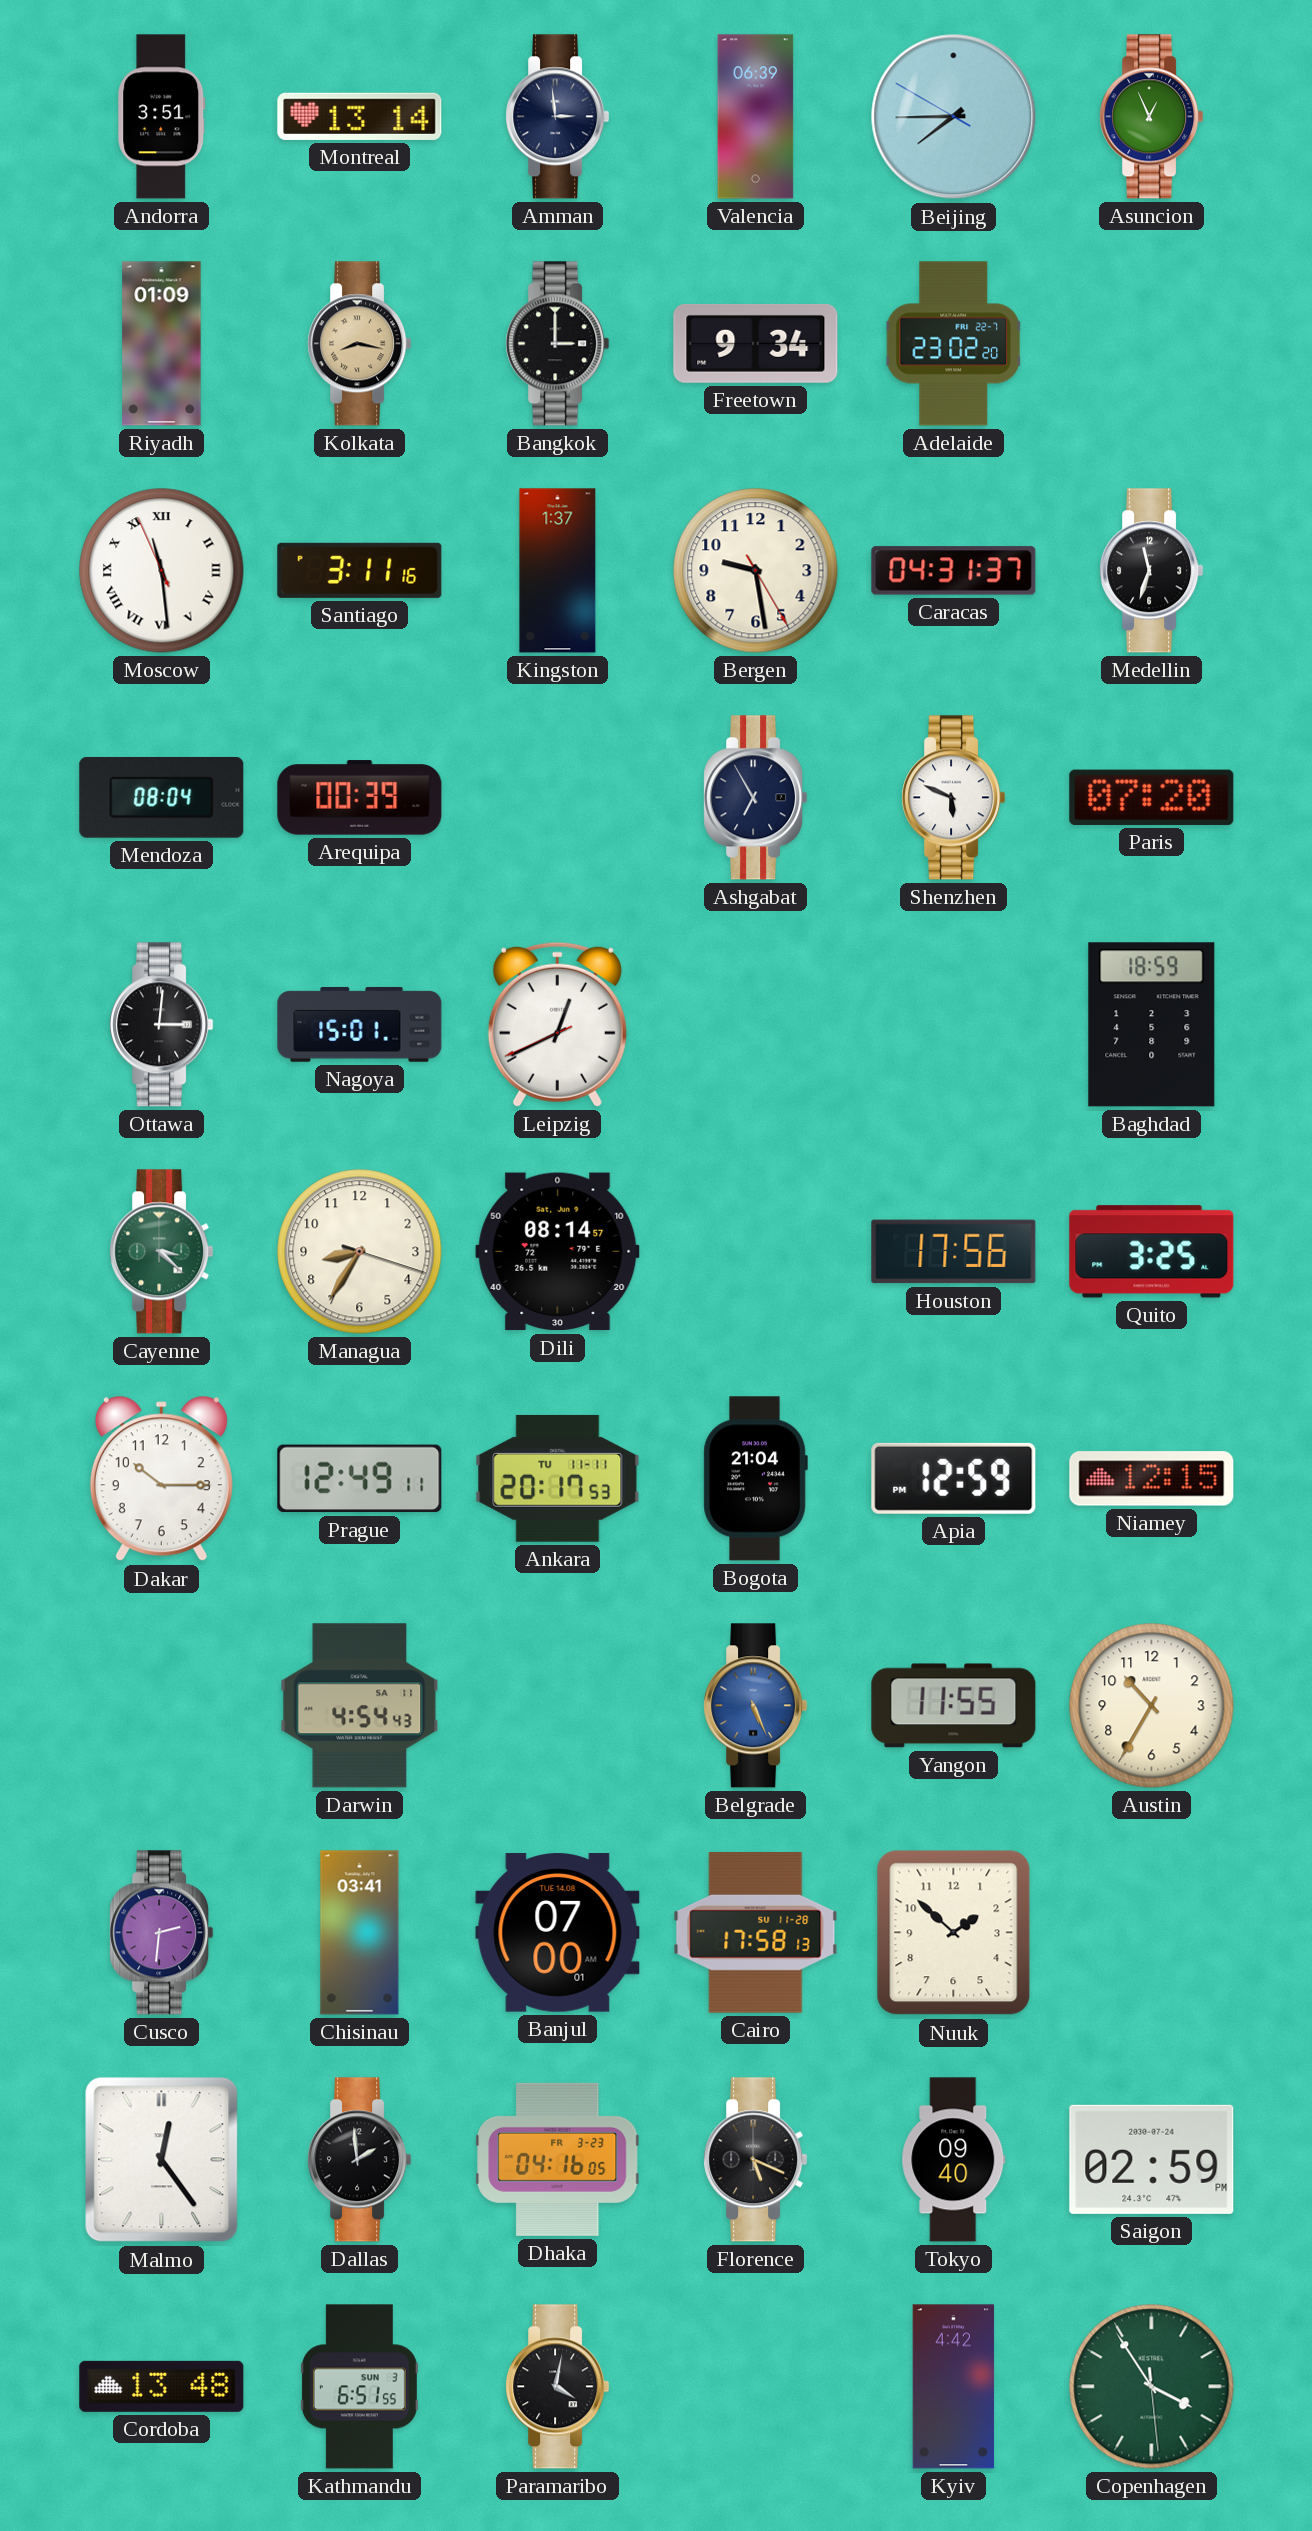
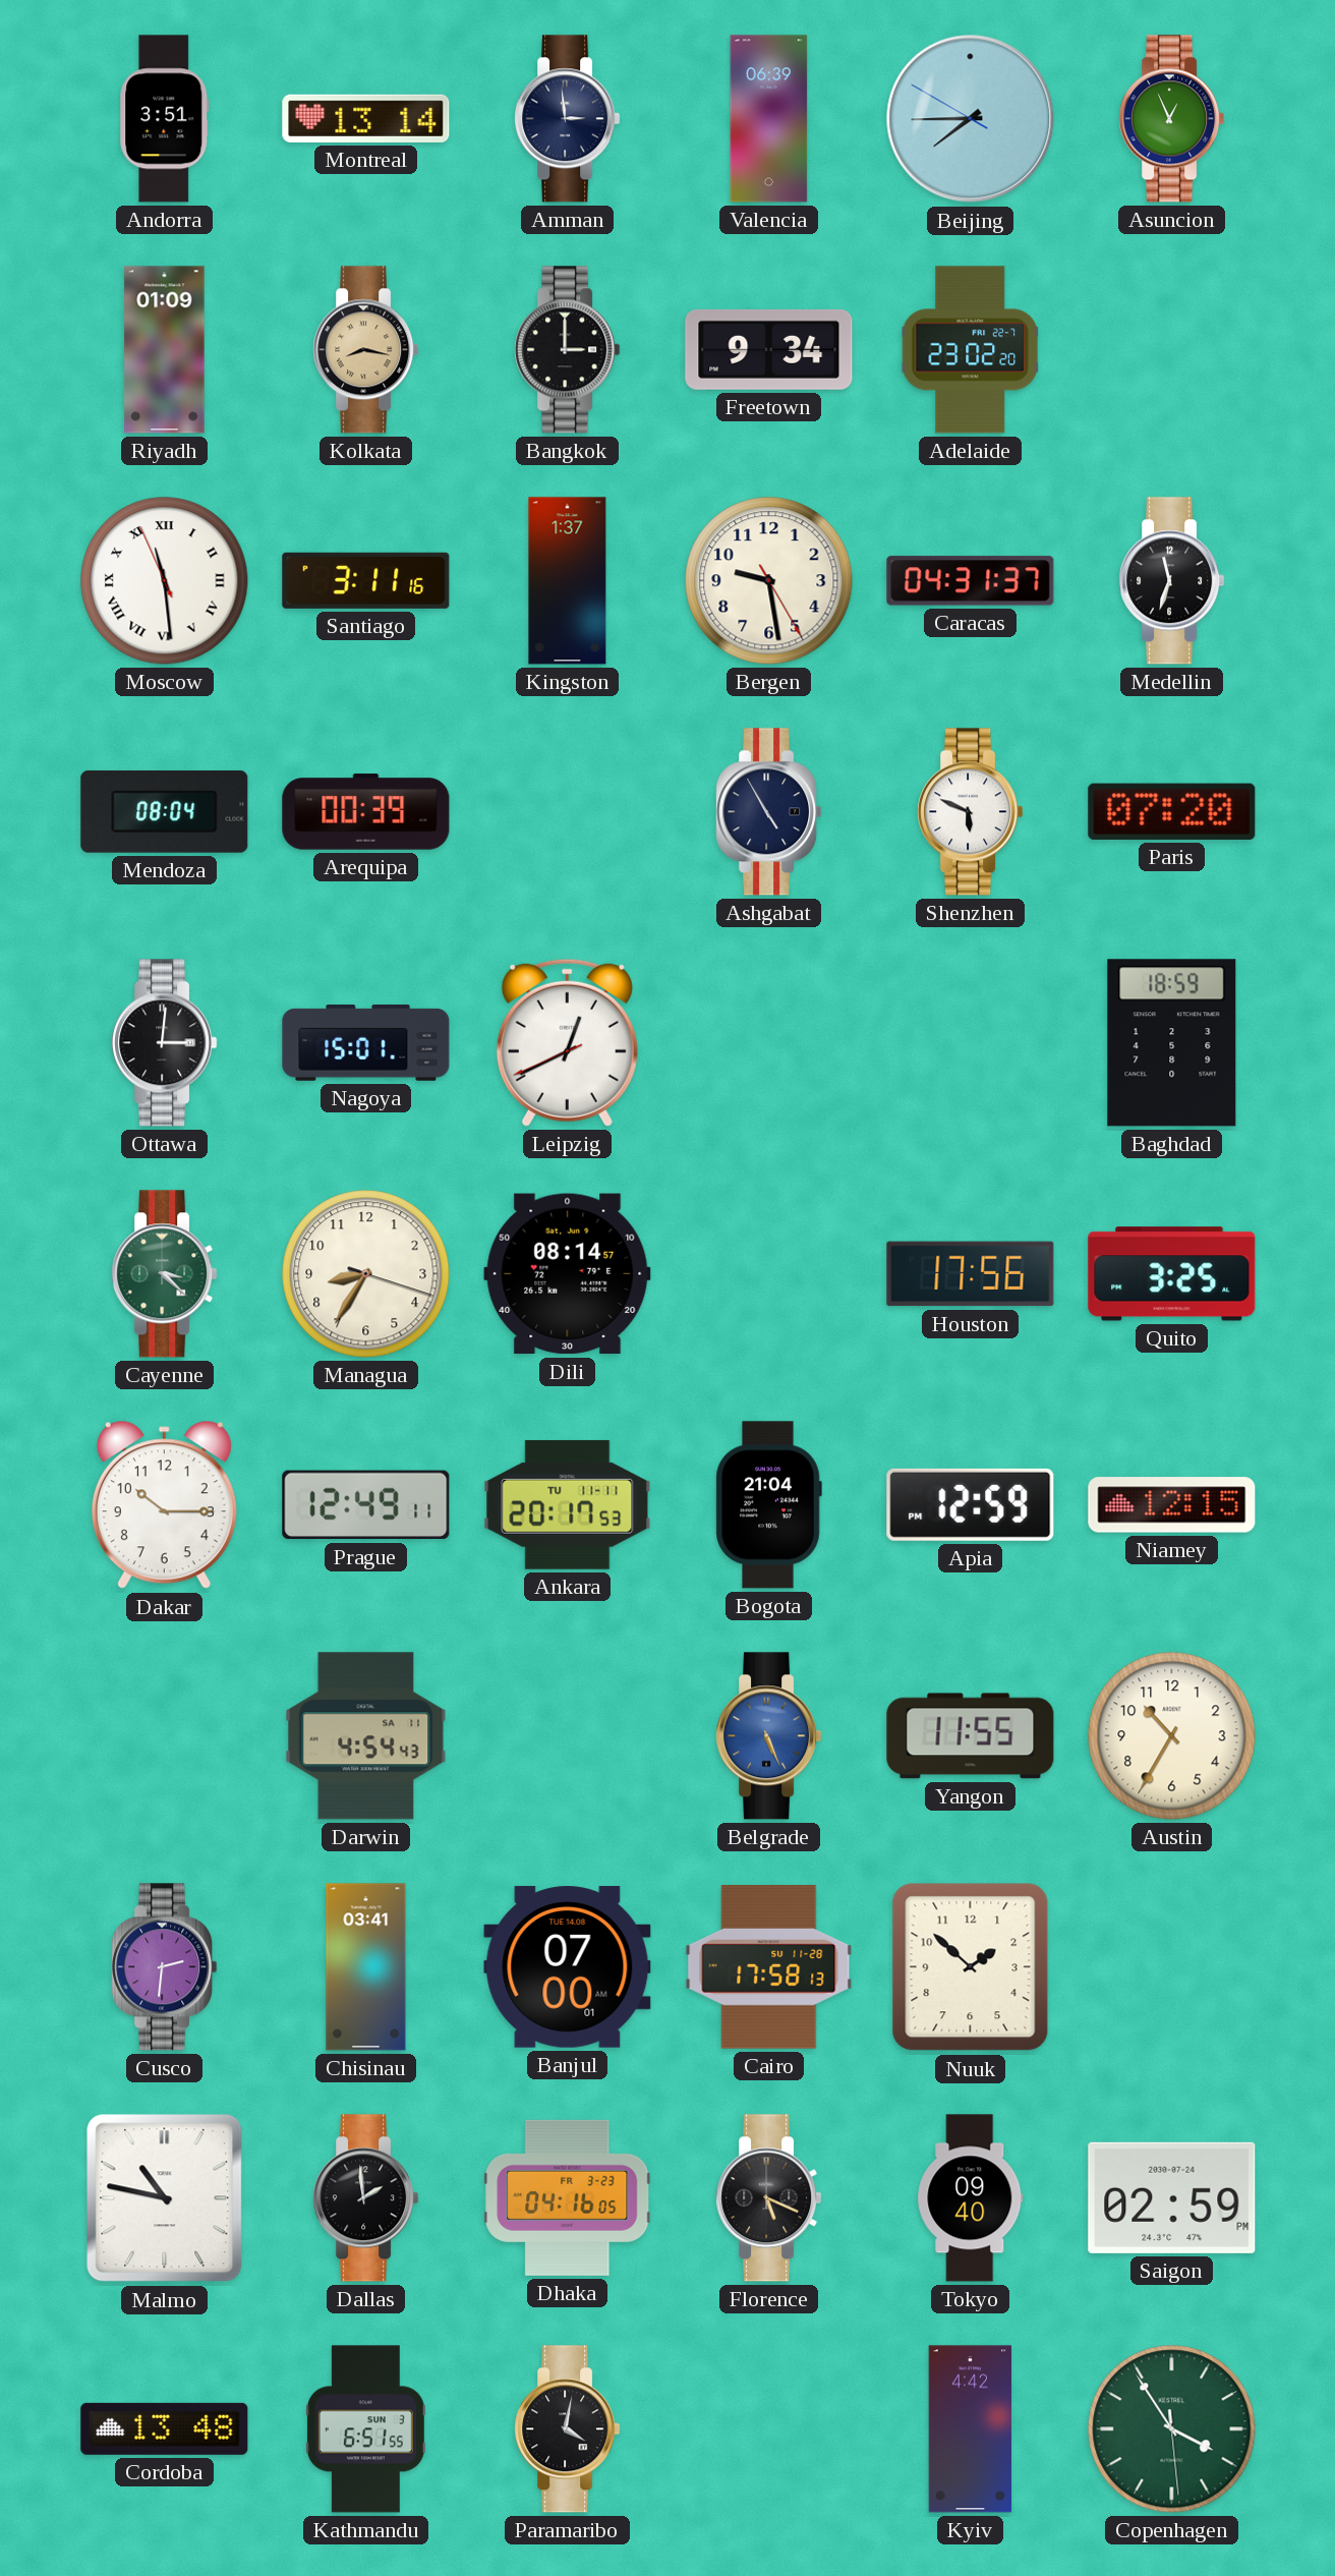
Ashgabat: 6:55 -> 4:55 (769, 812)
Malmo: 12:24 -> 10:47 (165, 2198)
